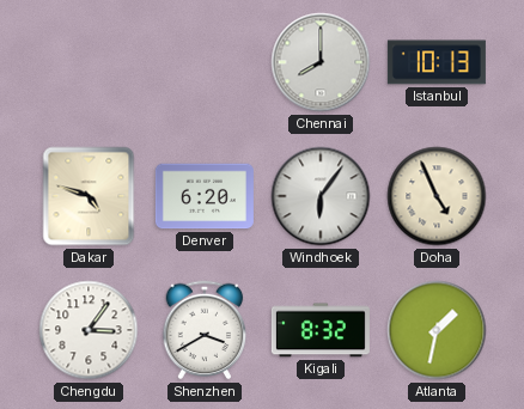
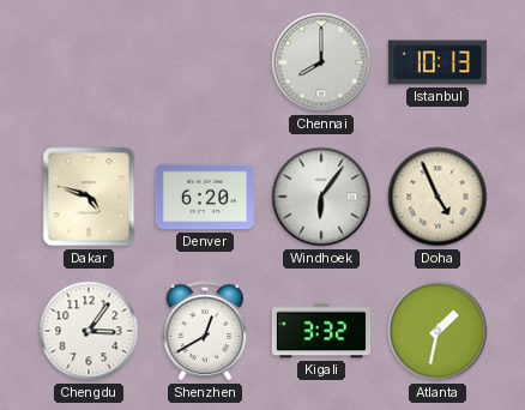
Shenzhen: 3:40 -> 12:40 (205, 331)
Kigali: 8:32 -> 3:32 (321, 331)
